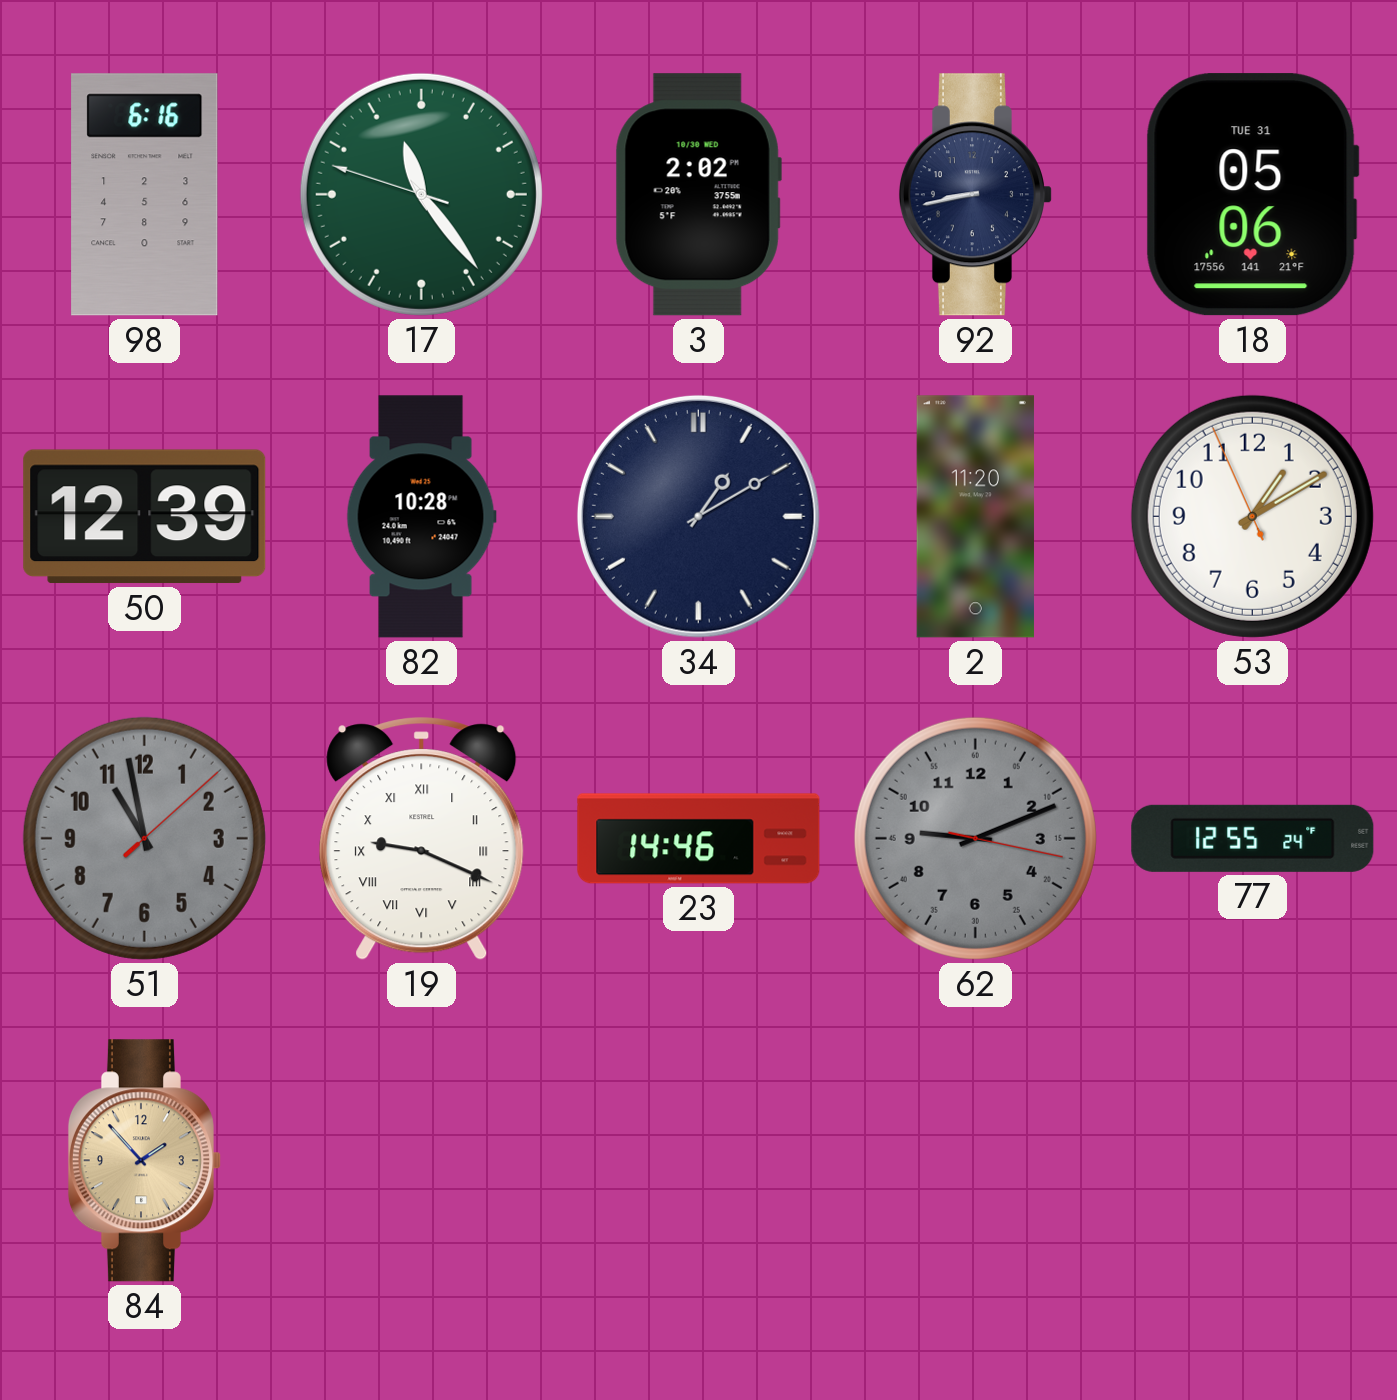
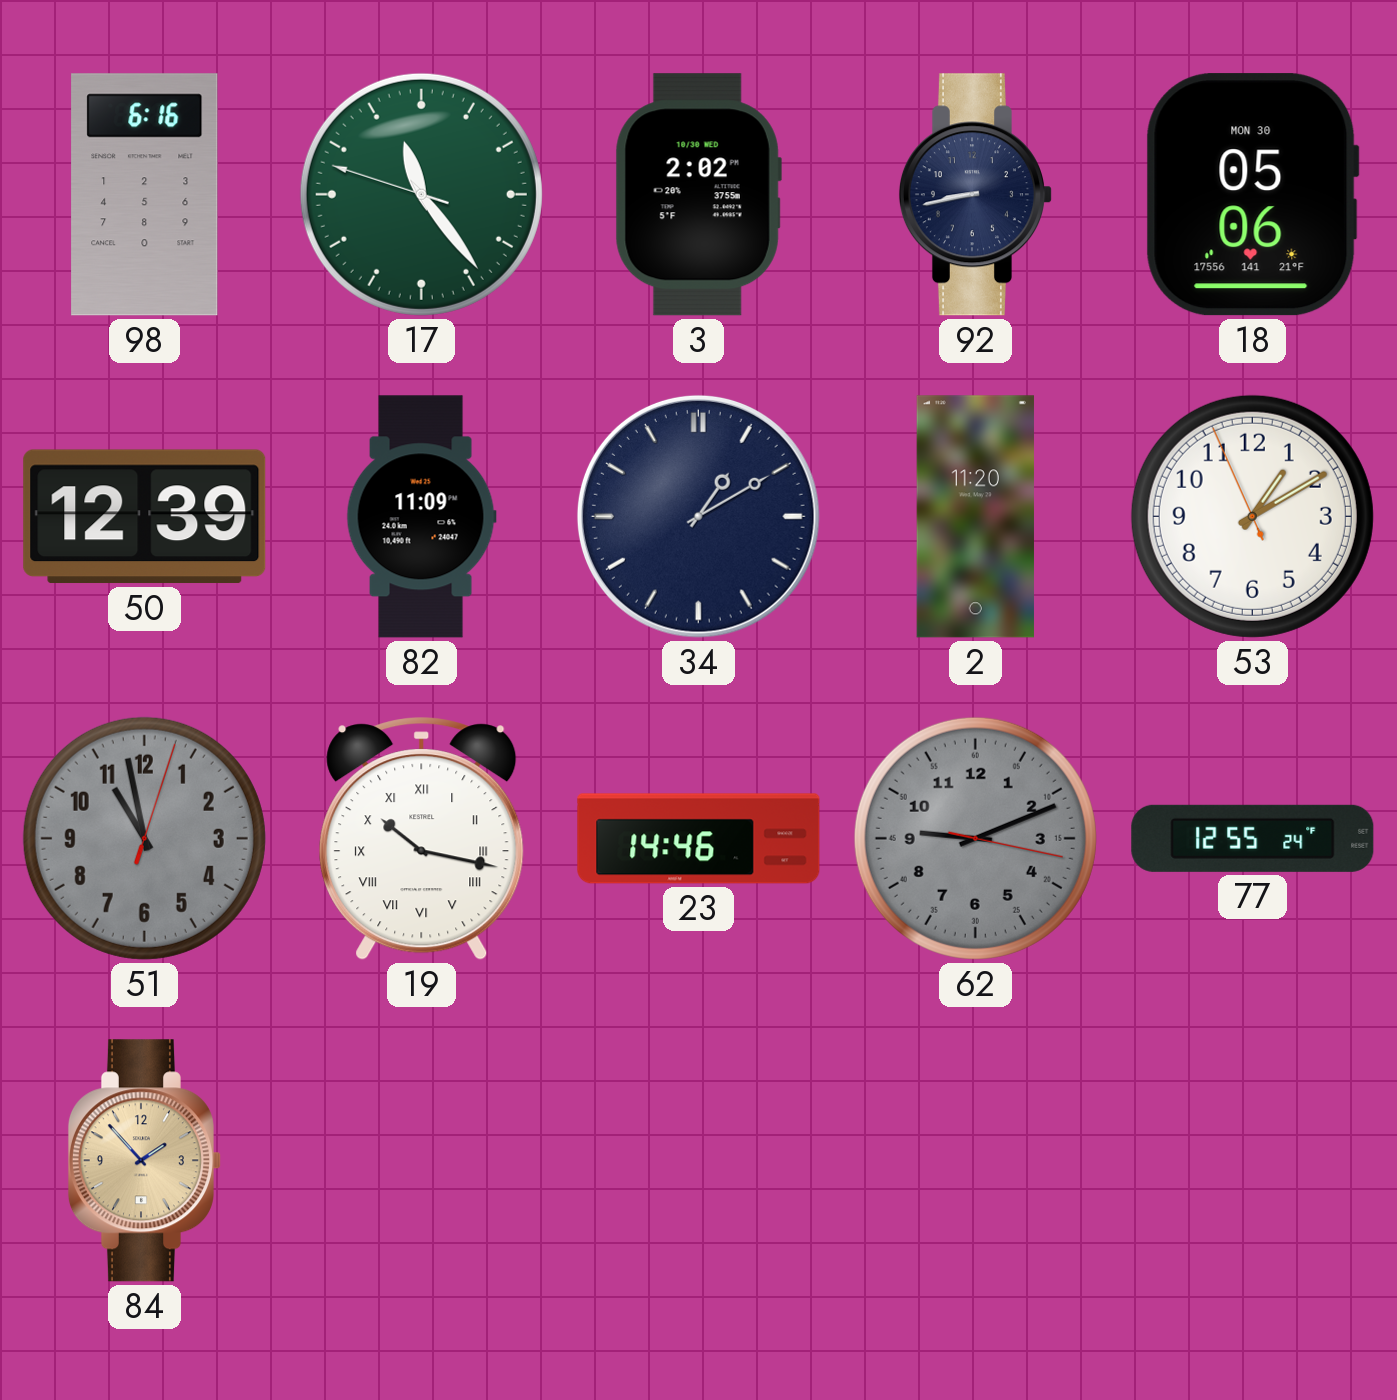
18 date: TUE 31 -> MON 30 (1252, 195)
82: 10:28 -> 11:09 (421, 517)
51: 10:58:08 -> 10:58:03 (144, 838)
19: 9:19 -> 10:17 (422, 839)
